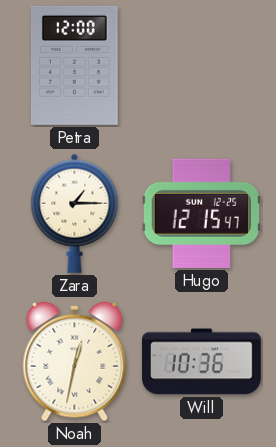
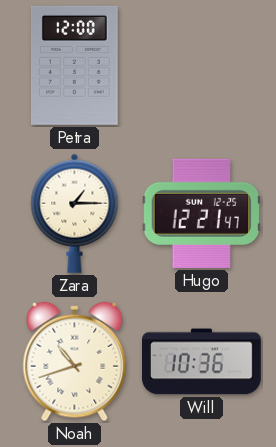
Hugo: 12:15 -> 12:21 (202, 213)
Noah: 12:32 -> 10:42 (75, 362)
